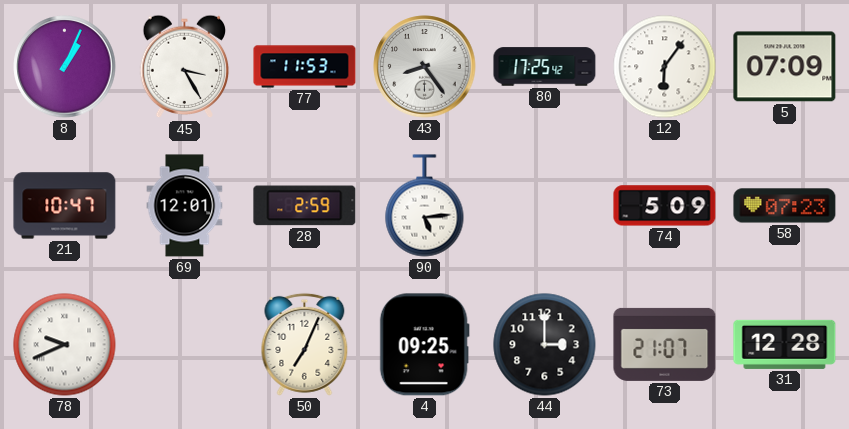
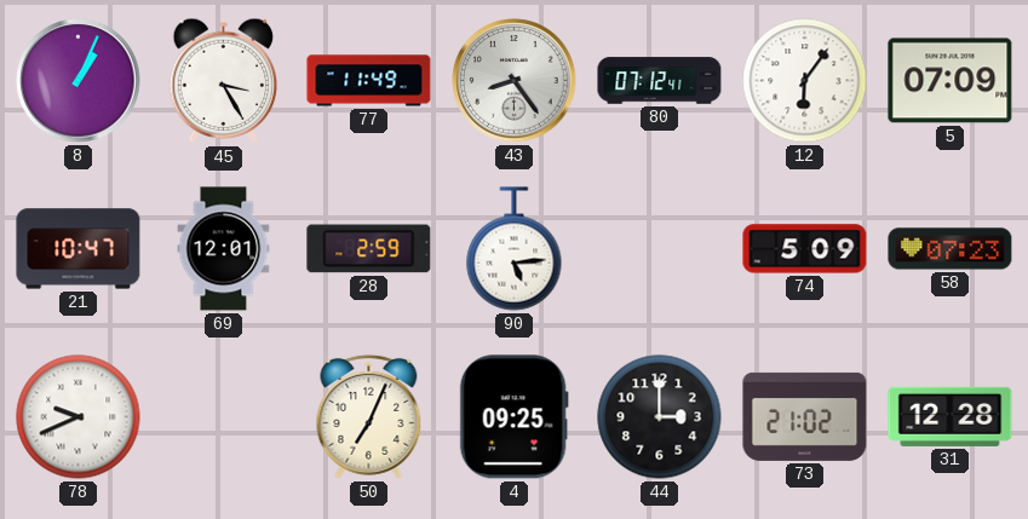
77: 11:53 -> 11:49 (369, 81)
80: 17:25 -> 07:12 (660, 81)
73: 21:07 -> 21:02 (805, 416)
